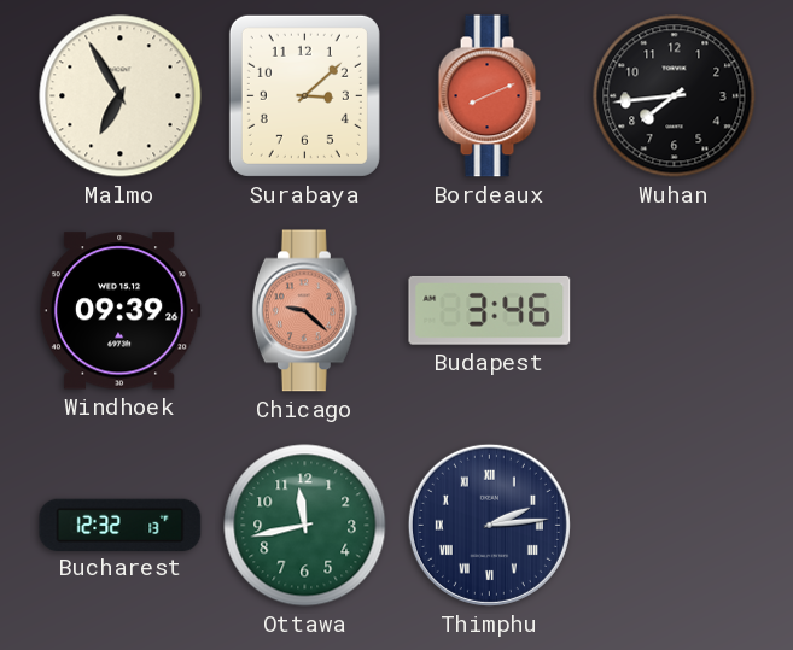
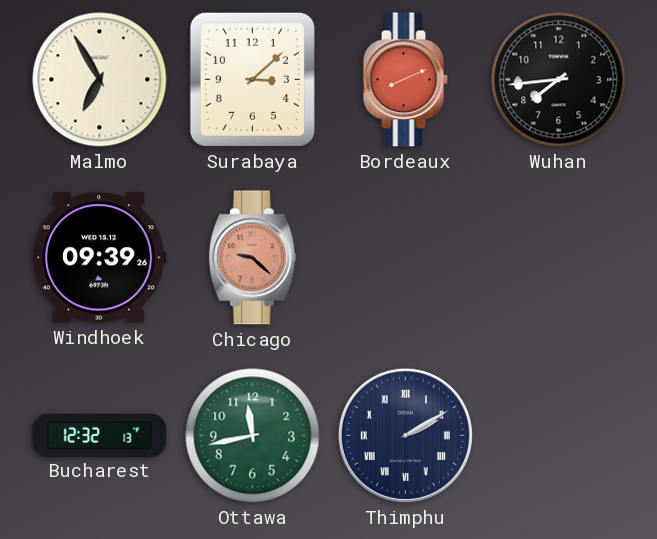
Budapest: 3:46 -> none (490, 310)
Thimphu: 2:14 -> 2:10 (405, 435)
